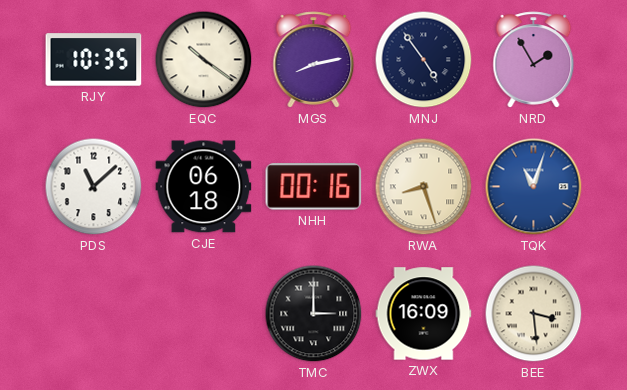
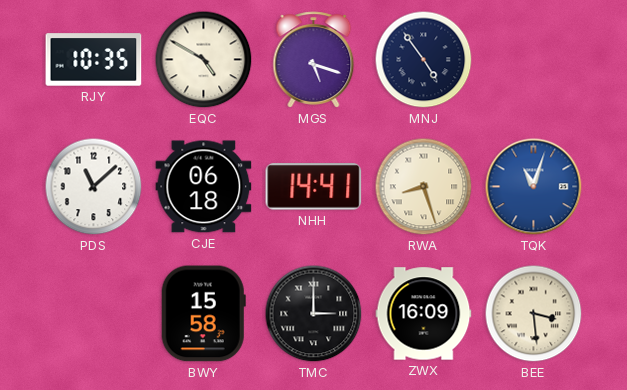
EQC: 10:21 -> 4:50 (204, 60)
MGS: 8:13 -> 5:18 (314, 60)
NRD: 1:55 -> none (534, 60)
NHH: 00:16 -> 14:41 (314, 187)
BWY: none -> 15:58 (203, 314)
